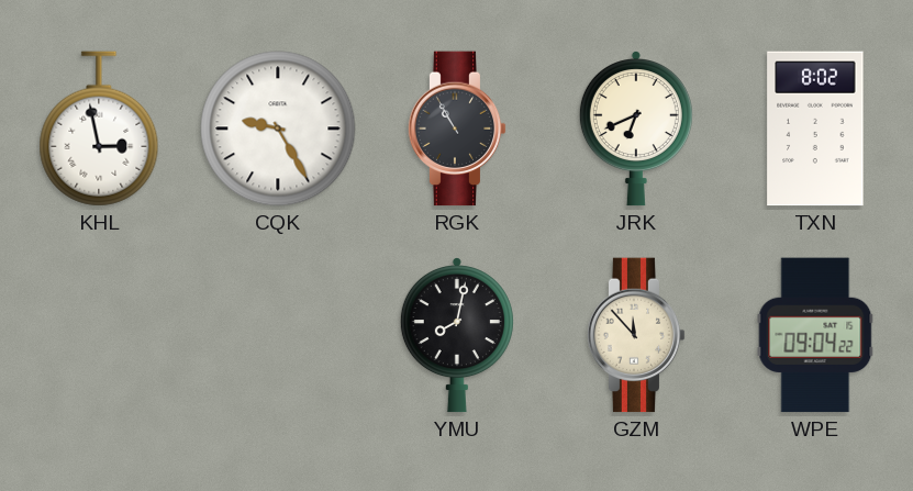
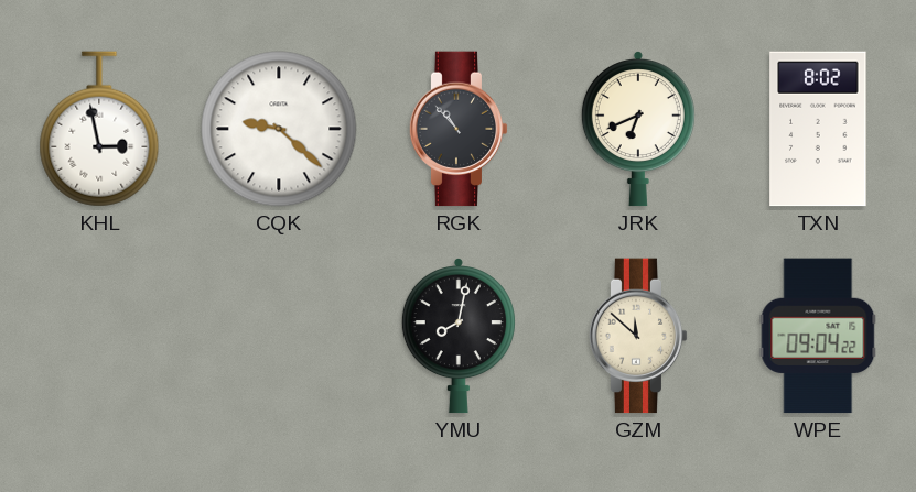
CQK: 9:25 -> 9:22 (279, 129)
RGK: 10:55 -> 10:53 (459, 129)
GZM: 11:53 -> 11:52 (638, 336)
